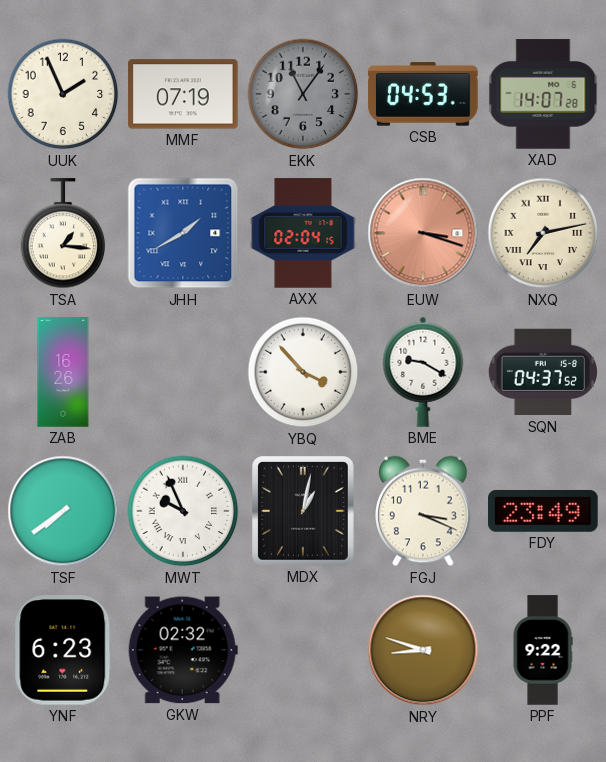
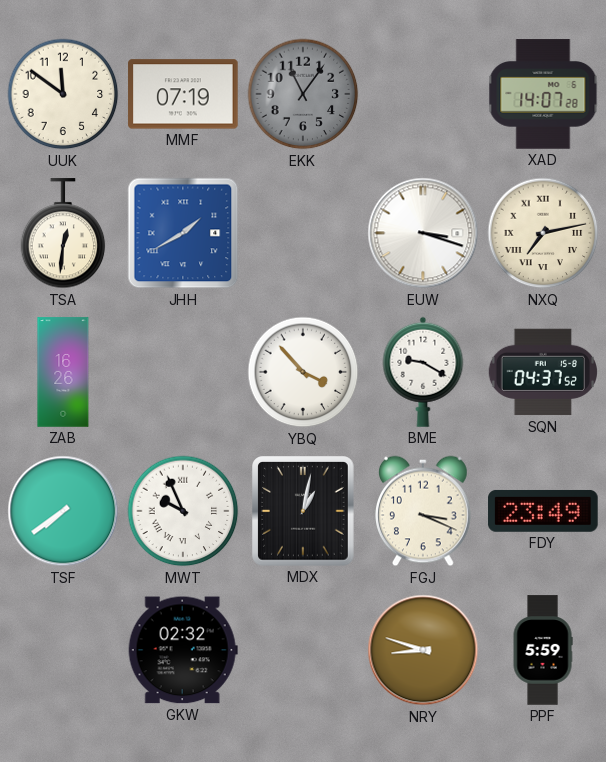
UUK: 1:56 -> 11:51 (63, 94)
CSB: 04:53 -> none (423, 94)
TSA: 1:16 -> 12:31 (63, 234)
AXX: 02:04 -> none (303, 233)
EUW dial: salmon -> white (423, 233)
YNF: 6:23 -> none (63, 650)
PPF: 9:22 -> 5:59 (543, 650)
